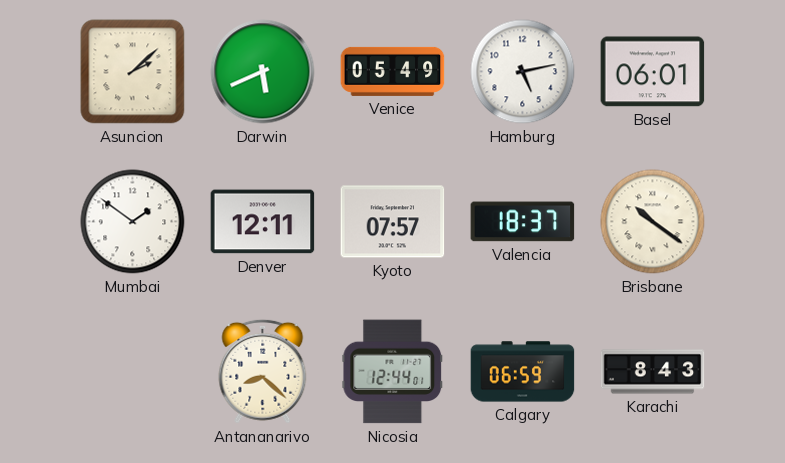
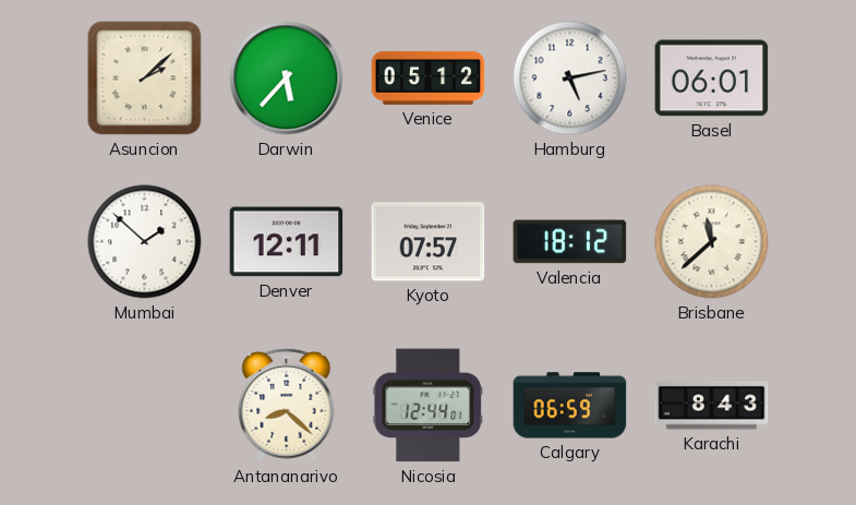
Darwin: 5:41 -> 5:37 (287, 79)
Venice: 05:49 -> 05:12 (429, 77)
Mumbai: 1:51 -> 1:52 (145, 242)
Valencia: 18:37 -> 18:12 (570, 242)
Brisbane: 10:21 -> 11:38 (712, 242)
